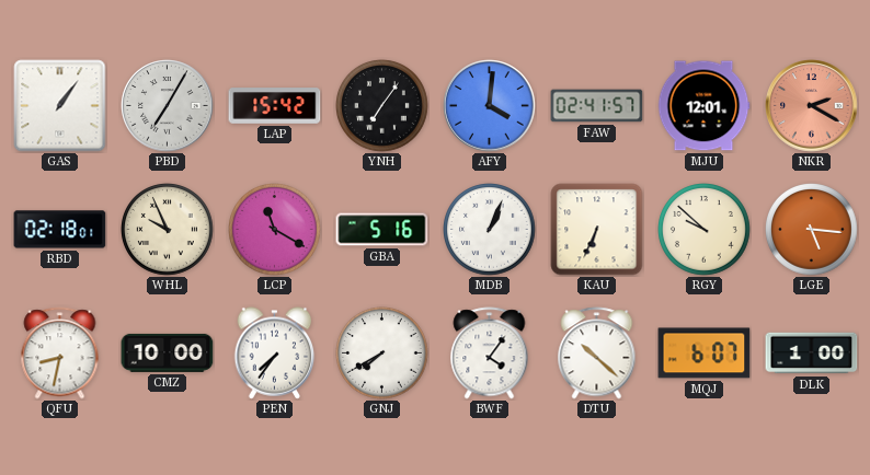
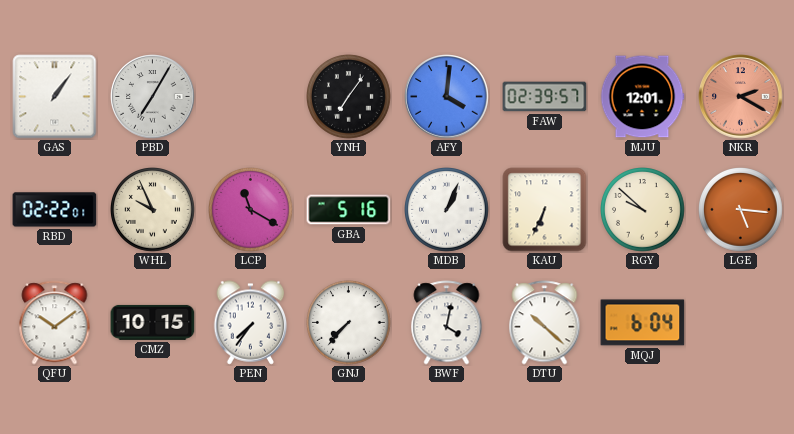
LAP: 15:42 -> none (275, 106)
FAW: 02:41 -> 02:39 (545, 97)
RBD: 02:18 -> 02:22 (55, 210)
QFU: 8:32 -> 10:09 (55, 323)
CMZ: 10:00 -> 10:15 (153, 322)
GNJ: 7:40 -> 7:37 (349, 323)
BWF: 4:06 -> 4:02 (447, 323)
MQJ: 6:07 -> 6:04 (643, 323)
DLK: 1:00 -> none (812, 354)
